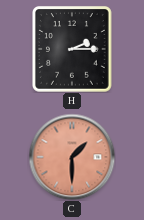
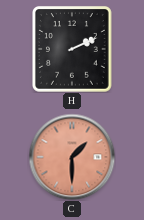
H: 2:15 -> 2:11 (73, 50)
